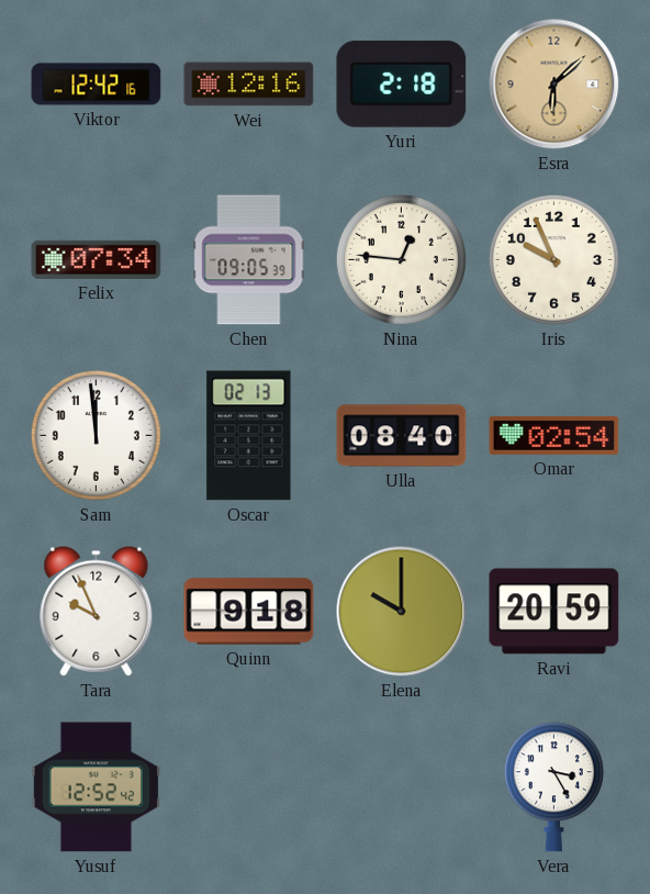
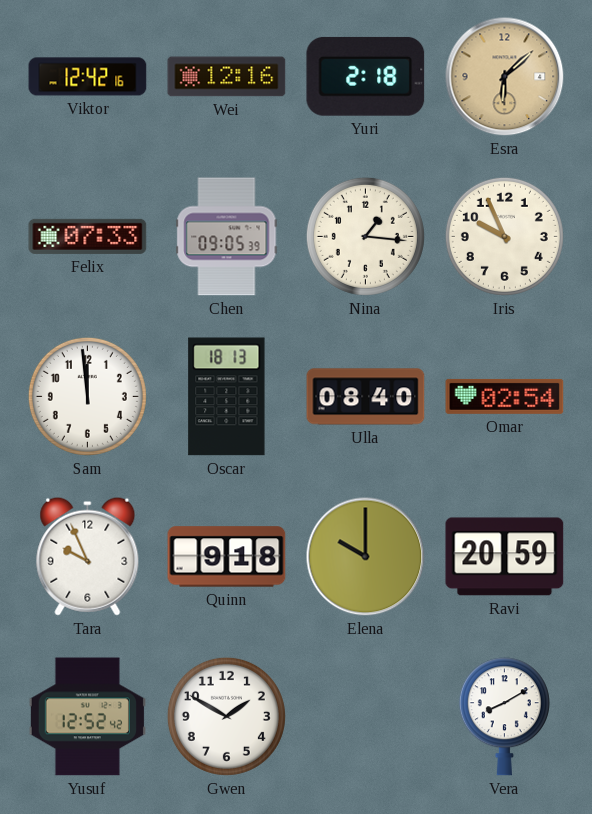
Felix: 07:34 -> 07:33 (88, 236)
Nina: 12:46 -> 1:16 (365, 236)
Oscar: 02:13 -> 18:13 (227, 397)
Gwen: none -> 1:50 (226, 716)
Vera: 3:25 -> 8:10 (504, 717)
